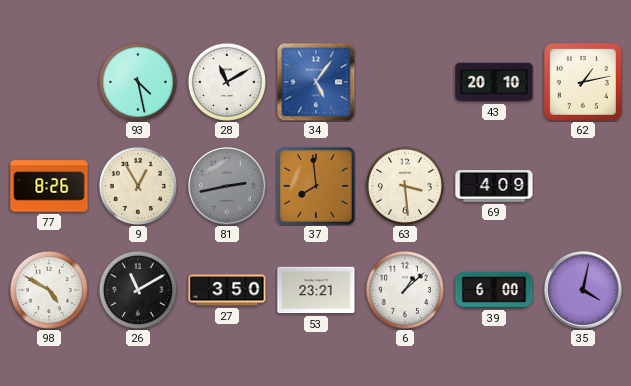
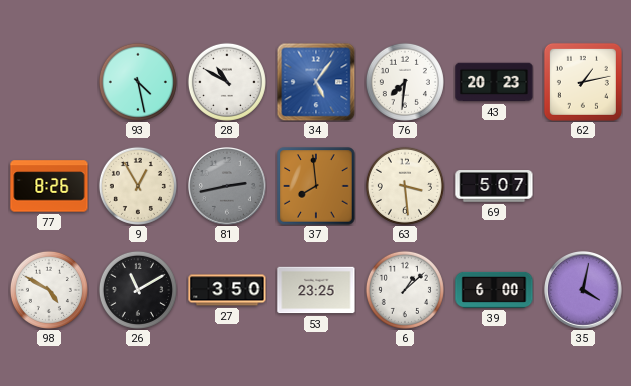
28: 11:10 -> 10:50 (227, 82)
76: none -> 7:31 (405, 82)
43: 20:10 -> 20:23 (494, 82)
69: 4:09 -> 5:07 (494, 186)
53: 23:21 -> 23:25 (316, 290)
